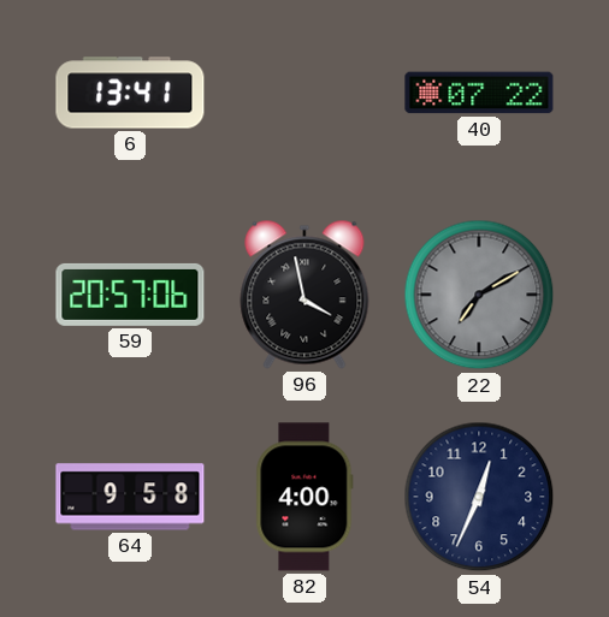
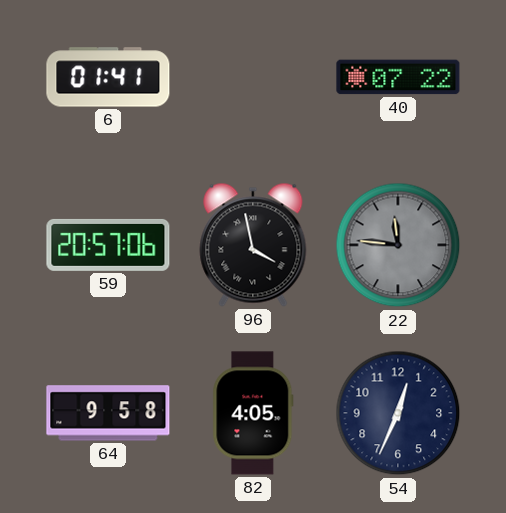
6: 13:41 -> 01:41 (108, 77)
22: 7:10 -> 11:46 (398, 245)
82: 4:00 -> 4:05 (253, 413)
